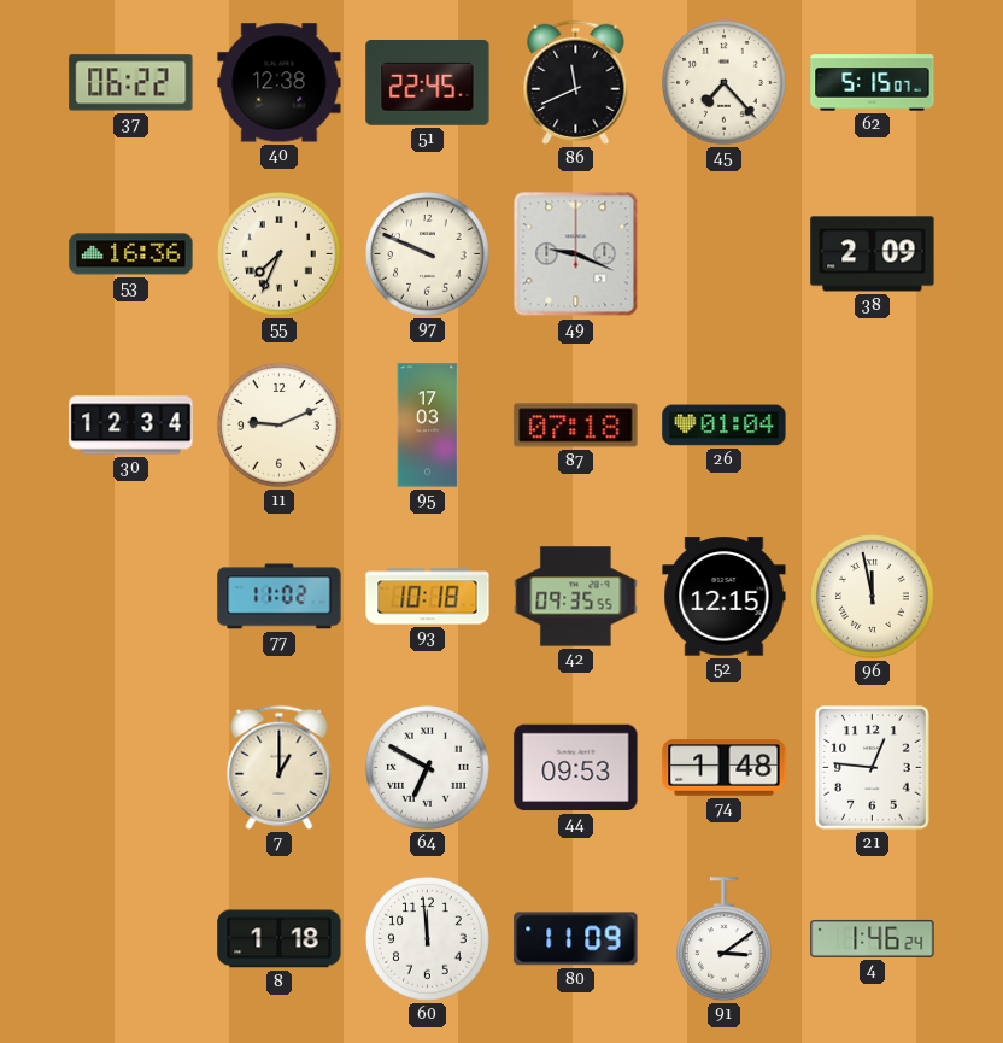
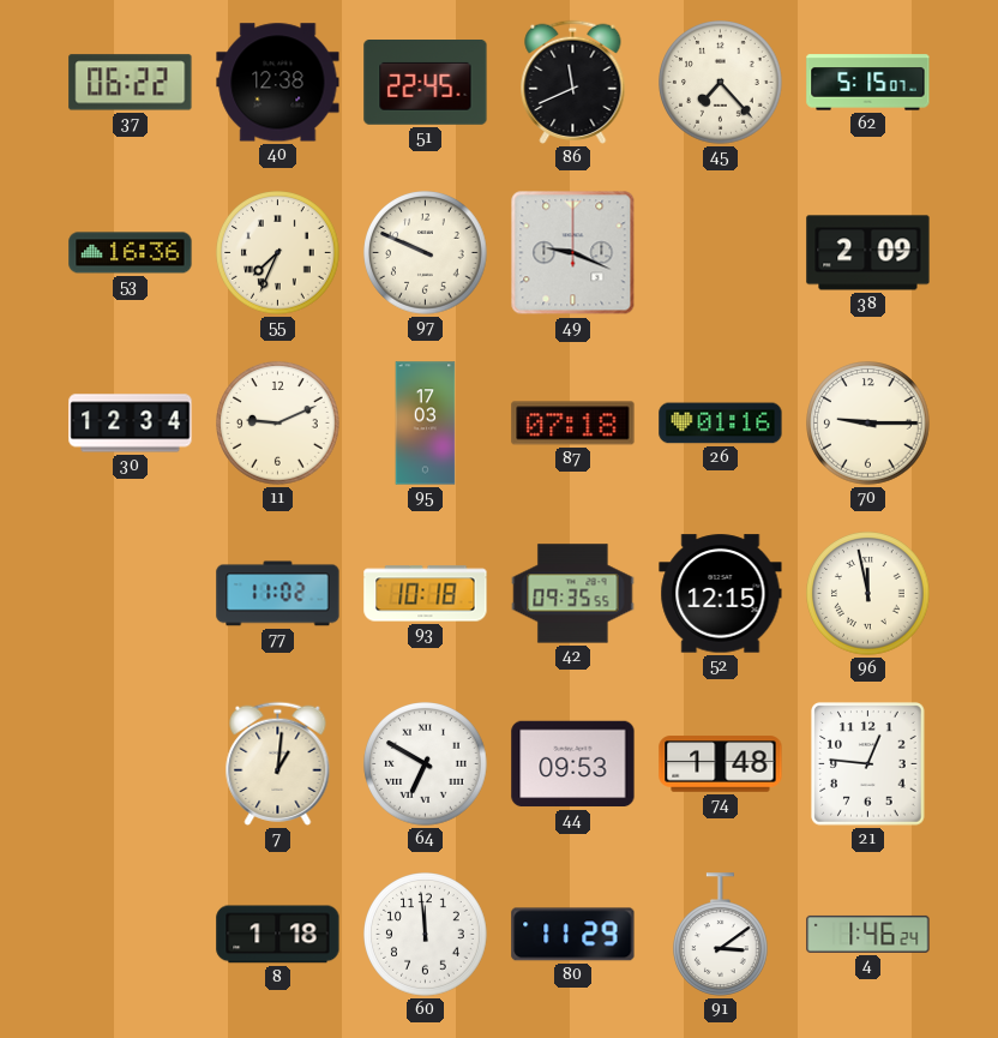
26: 01:04 -> 01:16 (721, 424)
70: none -> 9:15 (868, 424)
7: 1:00 -> 1:01 (278, 763)
80: 11:09 -> 11:29 (573, 935)
